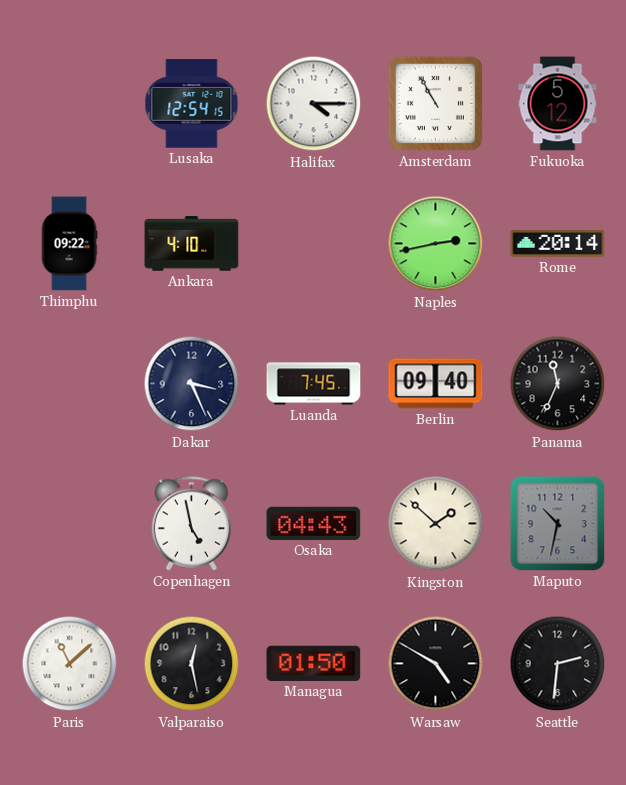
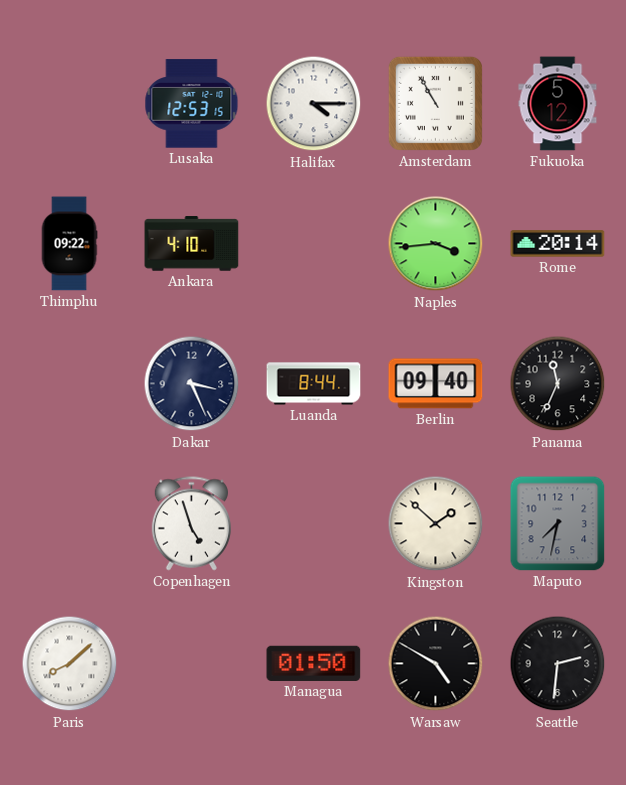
Lusaka: 12:54 -> 12:53 (192, 104)
Naples: 2:43 -> 3:44 (436, 244)
Luanda: 7:45 -> 8:44 (314, 384)
Copenhagen: 4:58 -> 4:57 (191, 524)
Osaka: 04:43 -> none (314, 523)
Maputo: 10:32 -> 7:32 (558, 524)
Paris: 11:08 -> 8:08 (70, 664)
Valparaiso: 12:28 -> none (192, 664)
